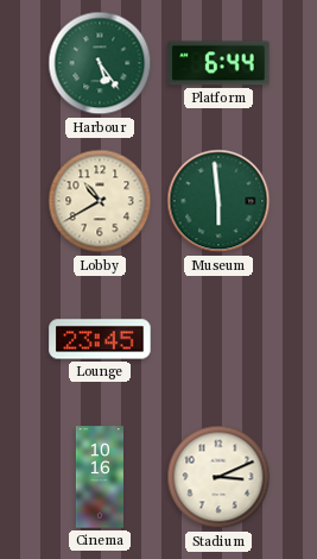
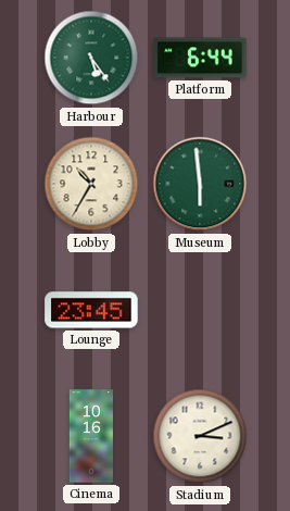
Lobby: 10:40 -> 10:35 (91, 184)
